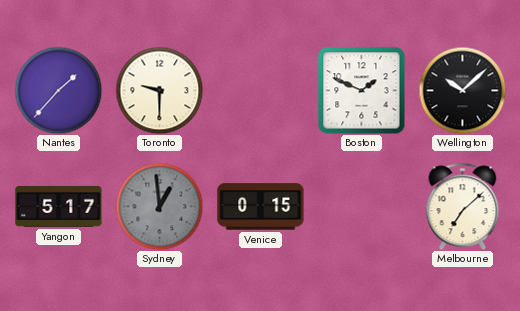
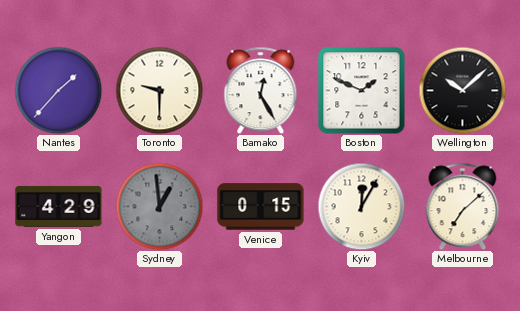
Bamako: none -> 12:25 (261, 90)
Yangon: 5:17 -> 4:29 (59, 206)
Kyiv: none -> 12:05 (361, 206)
